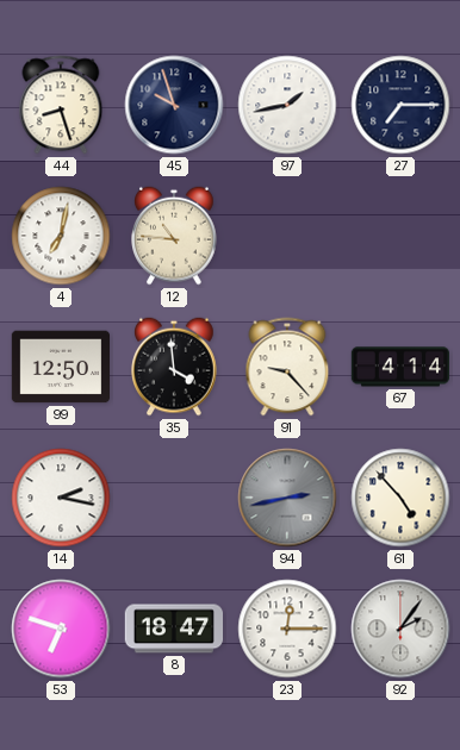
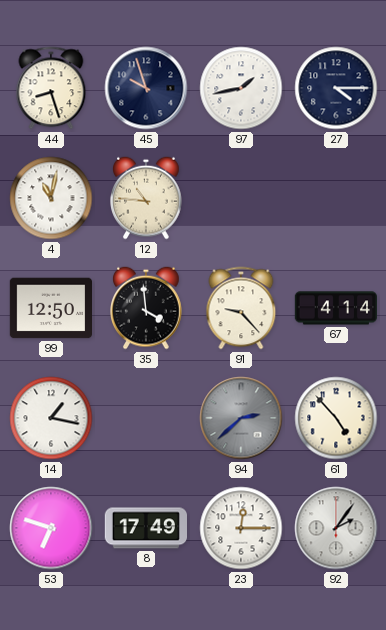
27: 7:15 -> 4:15 (336, 88)
4: 7:02 -> 11:02 (51, 198)
14: 2:17 -> 1:17 (51, 418)
94: 2:43 -> 2:38 (241, 418)
8: 18:47 -> 17:49 (145, 528)
